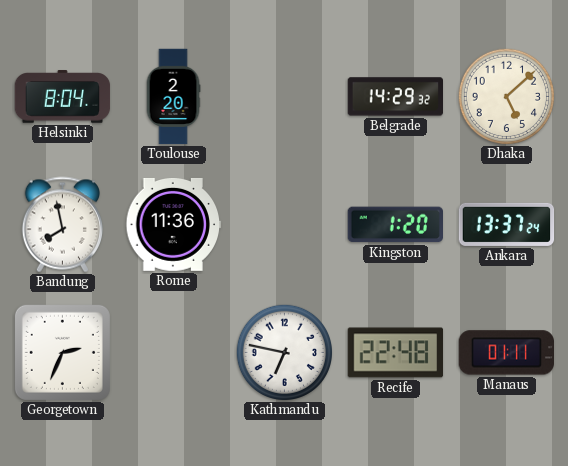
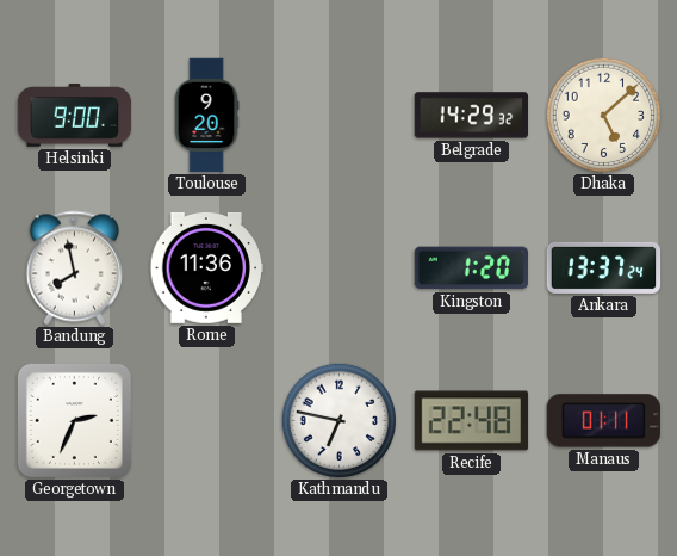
Helsinki: 8:04 -> 9:00 (75, 116)
Toulouse: 2:20 -> 9:20 (206, 116)
